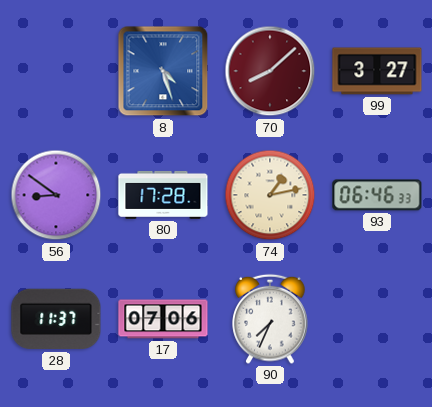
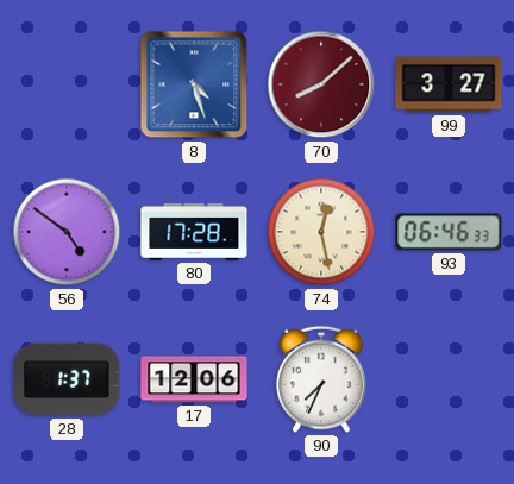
56: 8:51 -> 4:51 (67, 232)
74: 1:13 -> 12:28 (321, 232)
28: 11:37 -> 1:37 (67, 379)
17: 07:06 -> 12:06 (194, 379)
